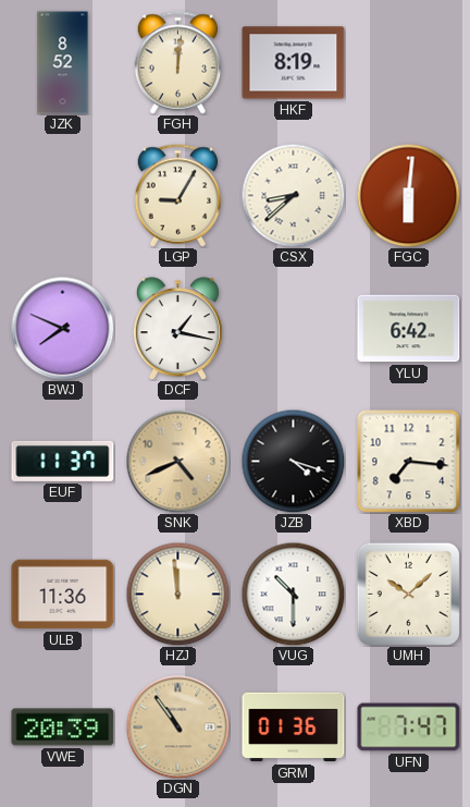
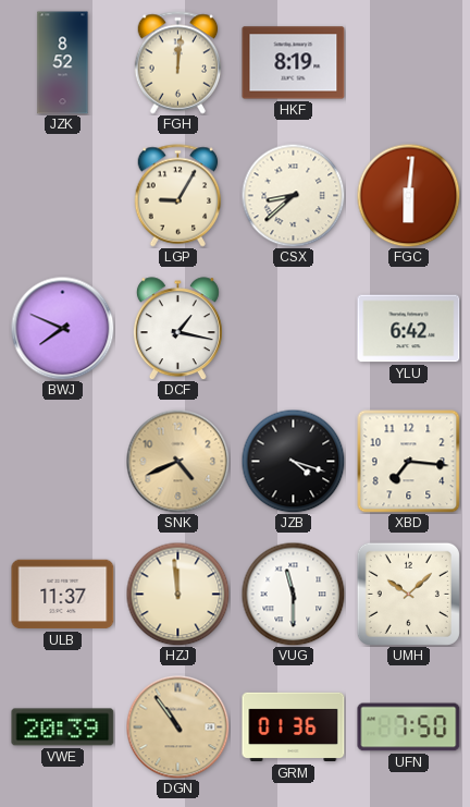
EUF: 11:37 -> none (63, 461)
ULB: 11:36 -> 11:37 (63, 595)
VUG: 10:30 -> 11:30 (293, 594)
UFN: 7:47 -> 7:50 (409, 727)
